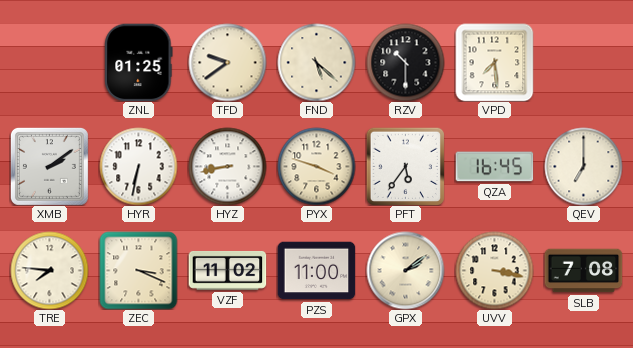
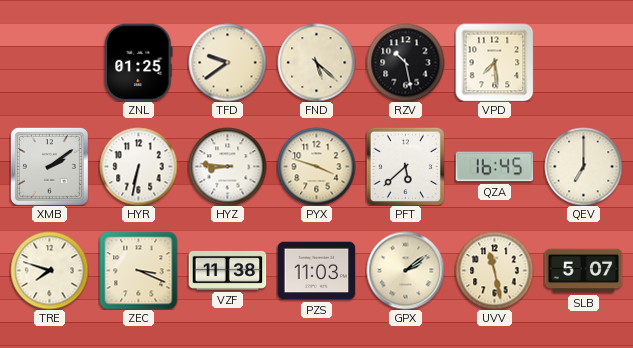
RZV: 10:30 -> 10:28 (405, 62)
HYZ: 8:43 -> 8:46 (227, 166)
PFT: 5:36 -> 5:38 (405, 166)
TRE: 7:46 -> 7:48 (49, 270)
VZF: 11:02 -> 11:38 (227, 270)
PZS: 11:00 -> 11:03 (316, 271)
UVV: 3:17 -> 11:28 (494, 270)
SLB: 7:08 -> 5:07 (583, 271)
